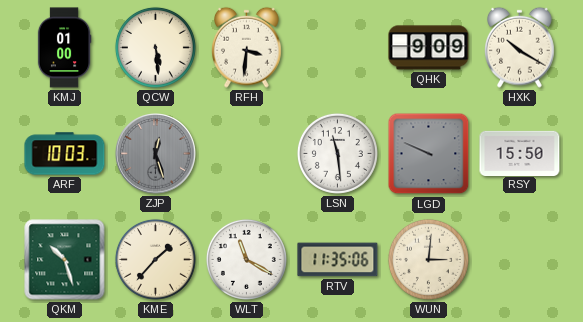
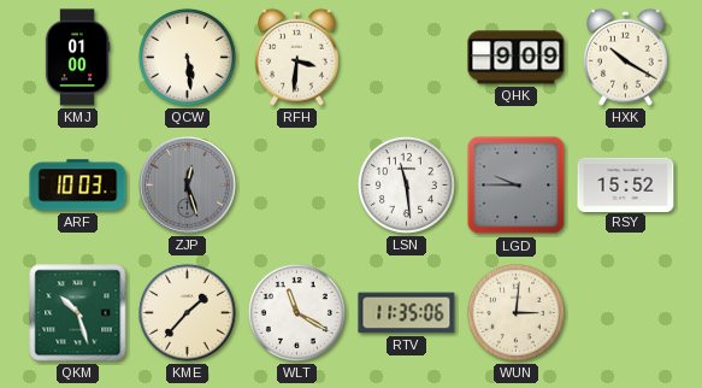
LGD: 9:49 -> 9:45 (517, 186)
RSY: 15:50 -> 15:52 (626, 184)
